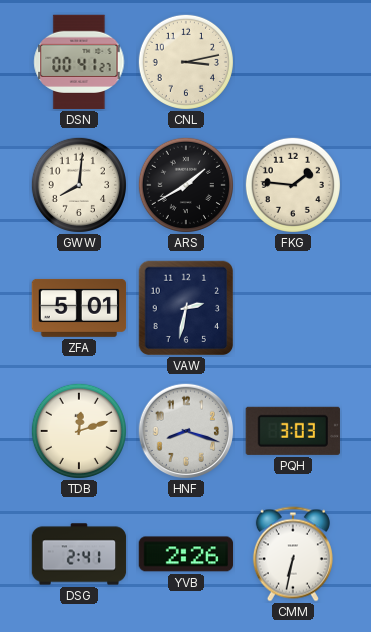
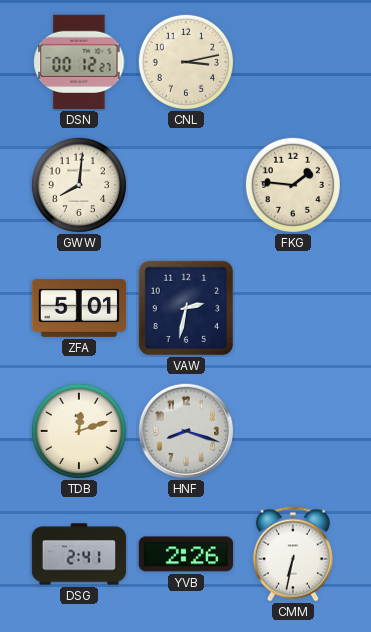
DSN: 00:41 -> 00:12 (79, 62)
ARS: 1:40 -> none (186, 185)
PQH: 3:03 -> none (293, 431)
